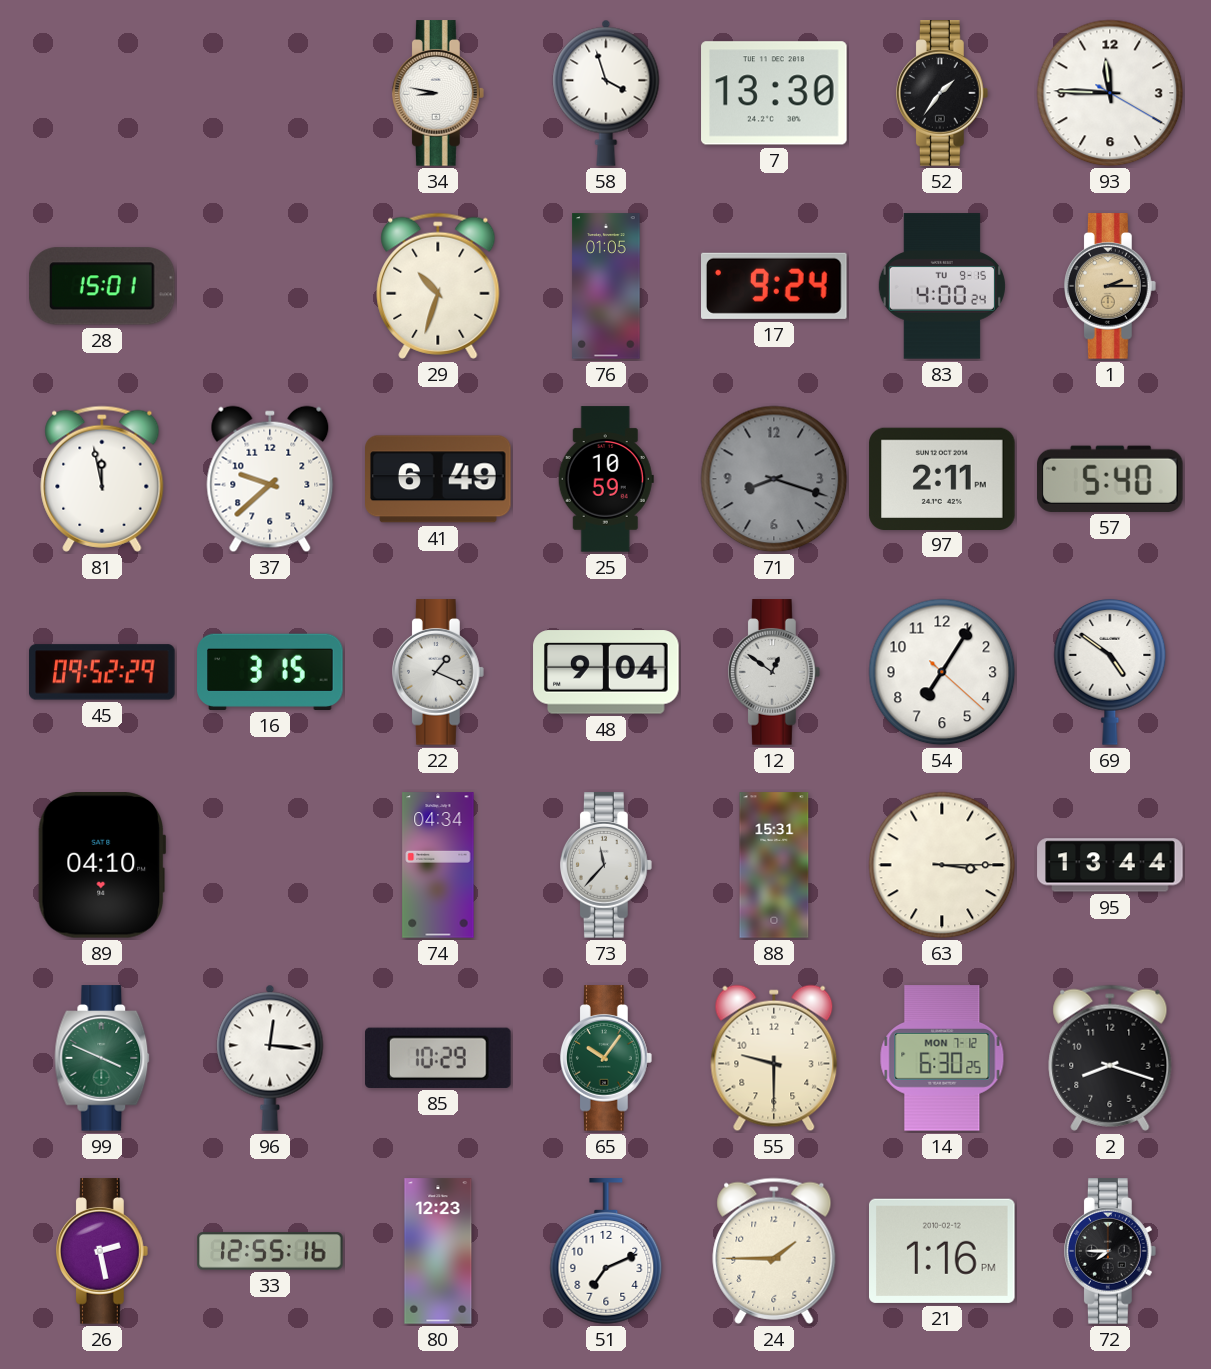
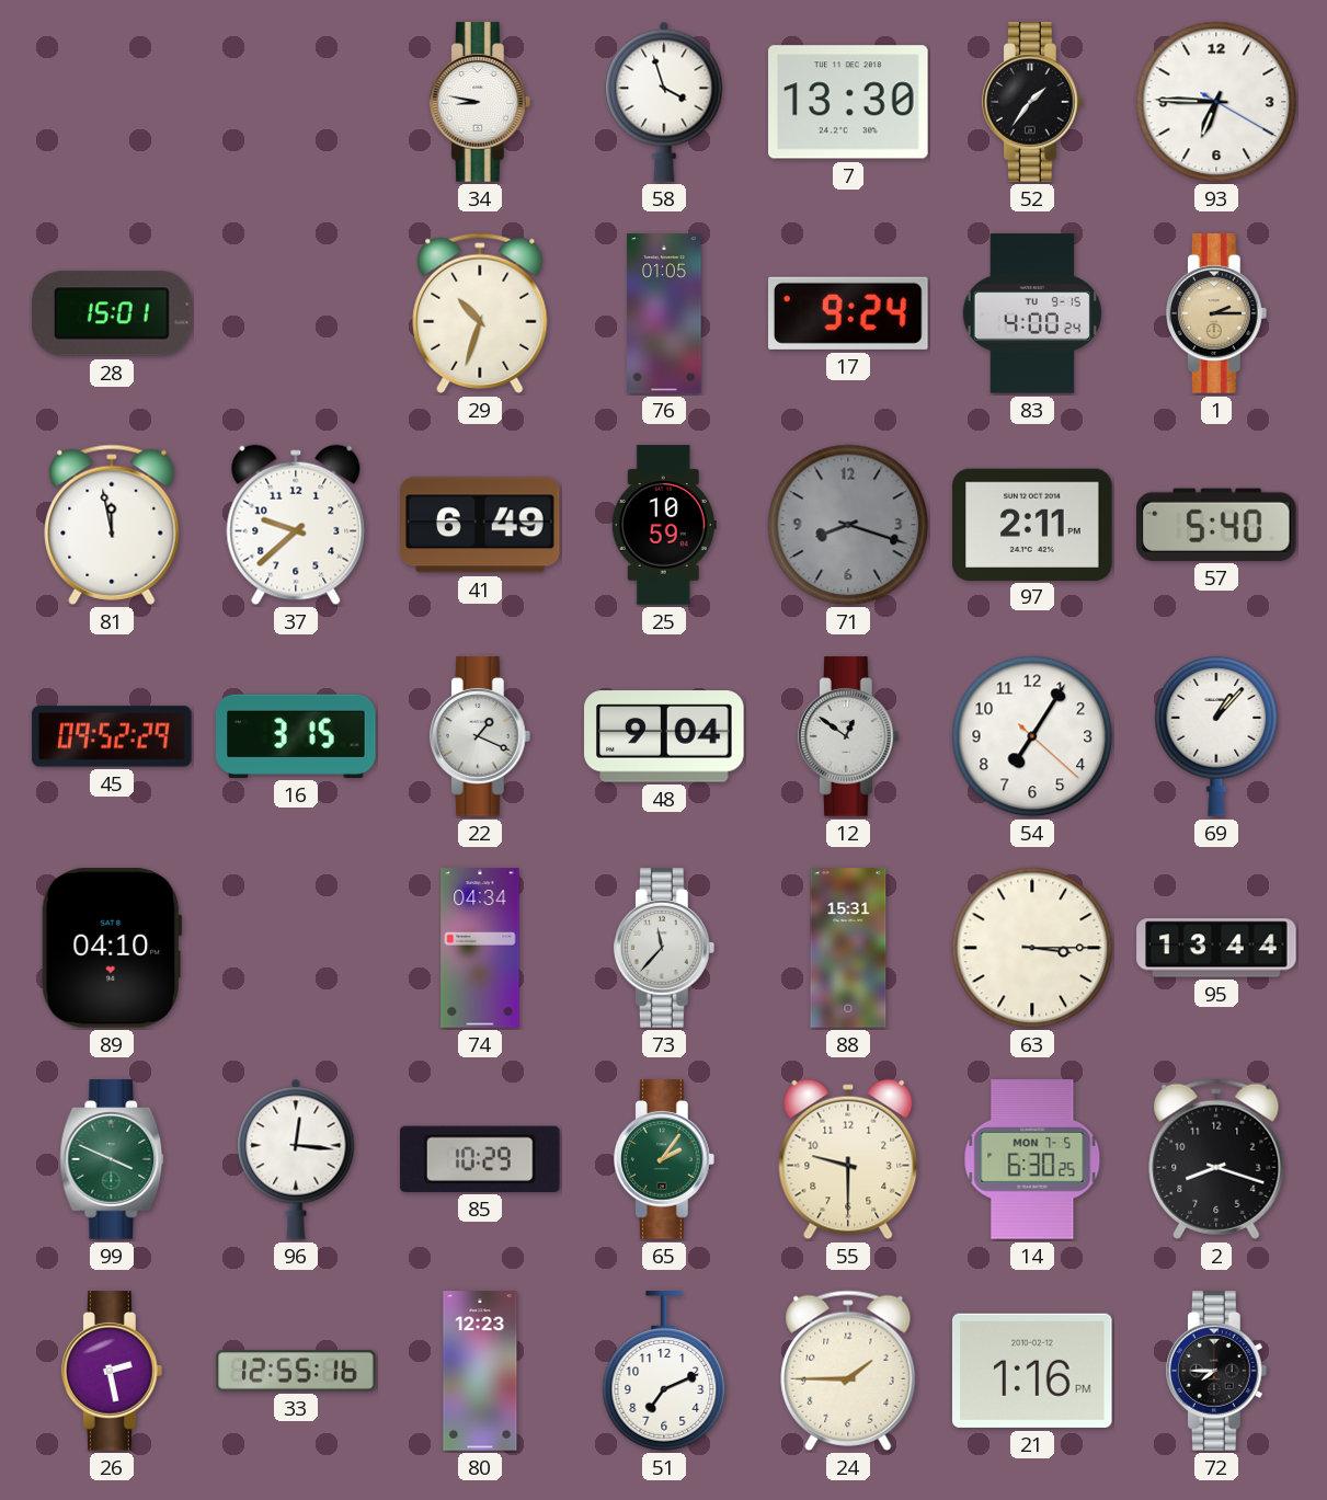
93: 11:45 -> 6:45 (1216, 102)
69: 4:51 -> 1:07 (1216, 736)
65: 10:06 -> 2:06 (665, 1159)
14 date: MON 7-12 -> MON 7-5 (1032, 1159)
